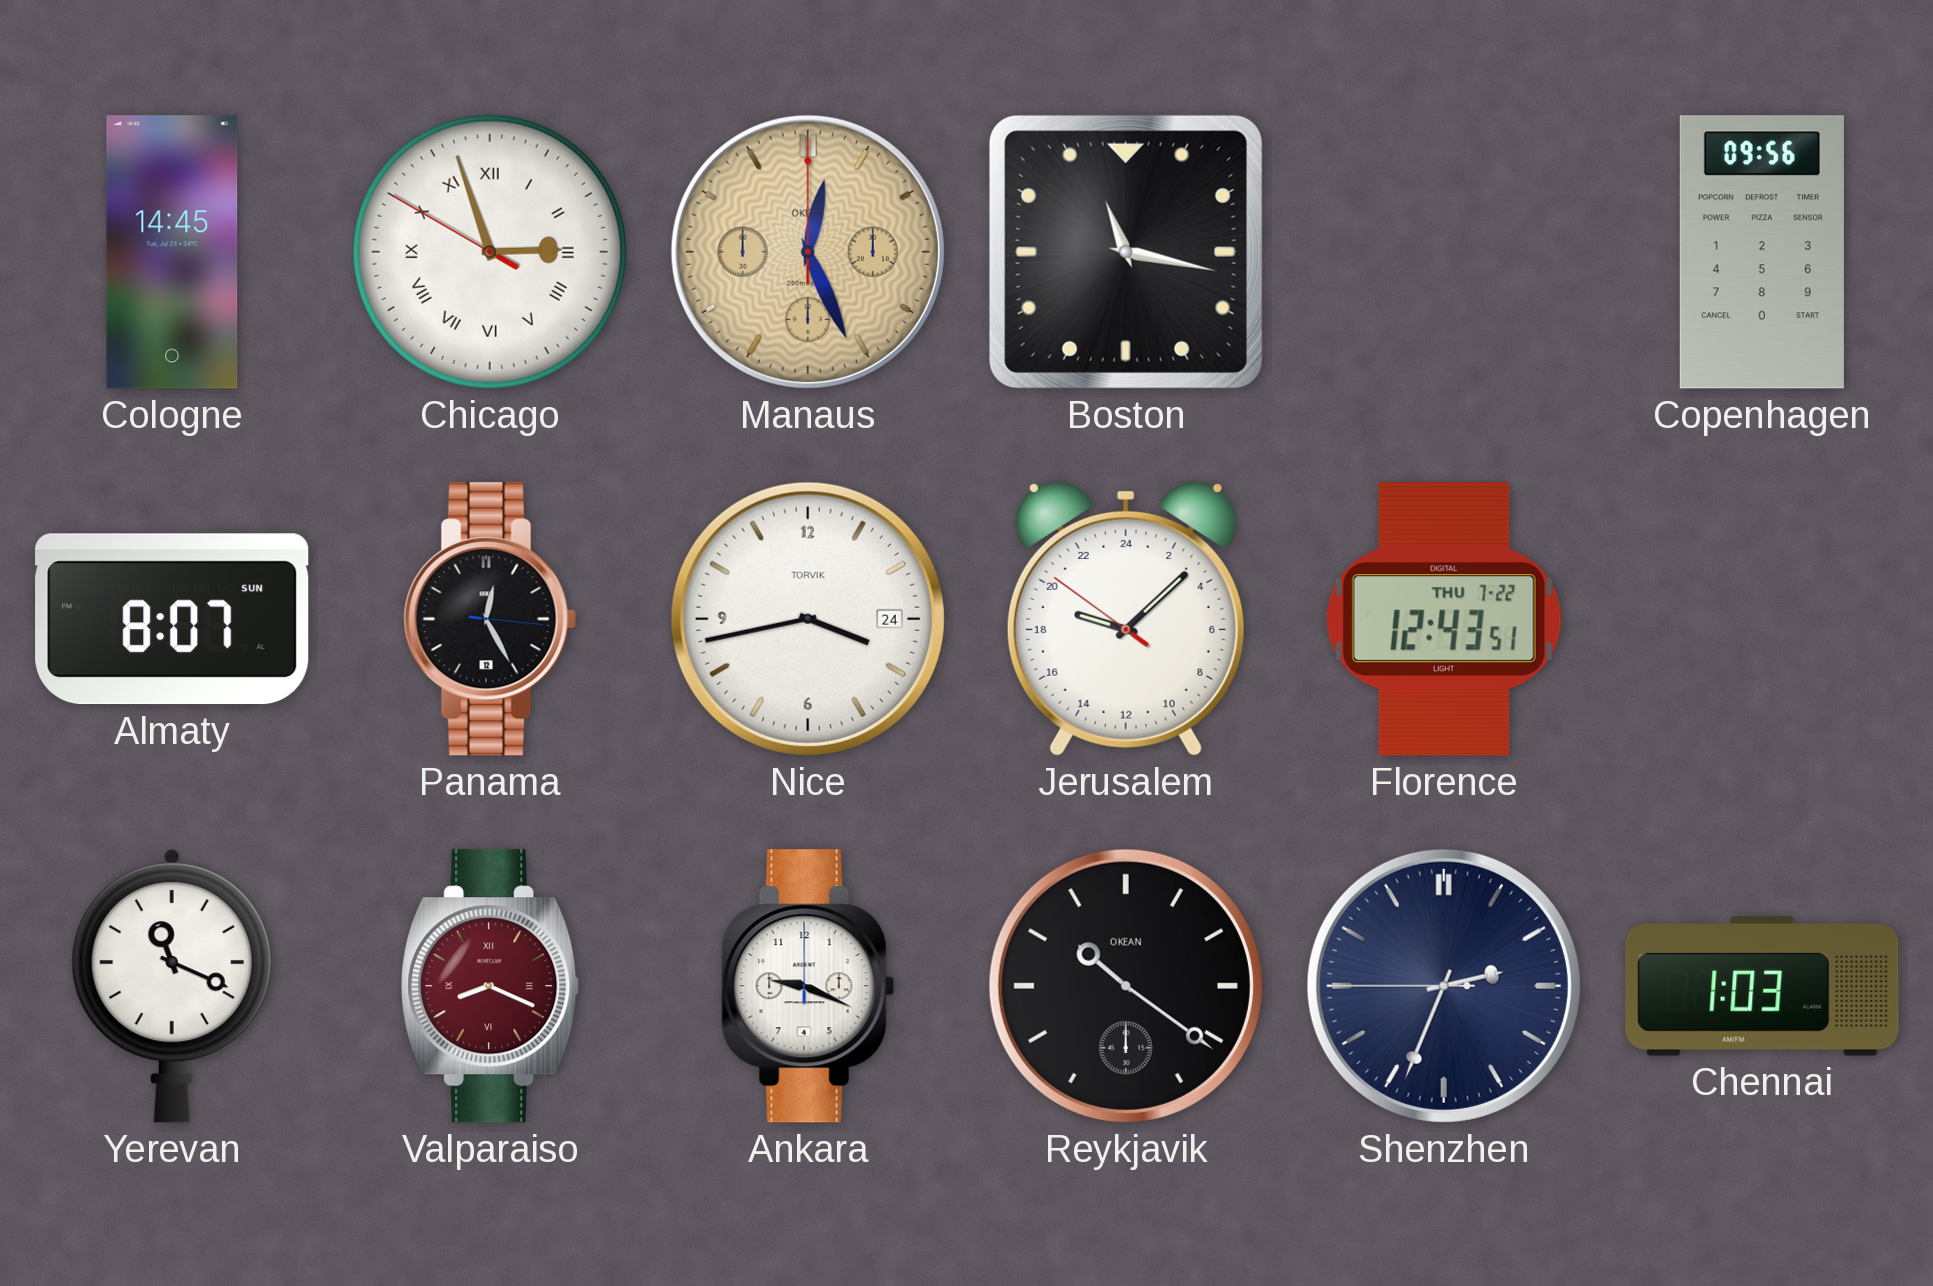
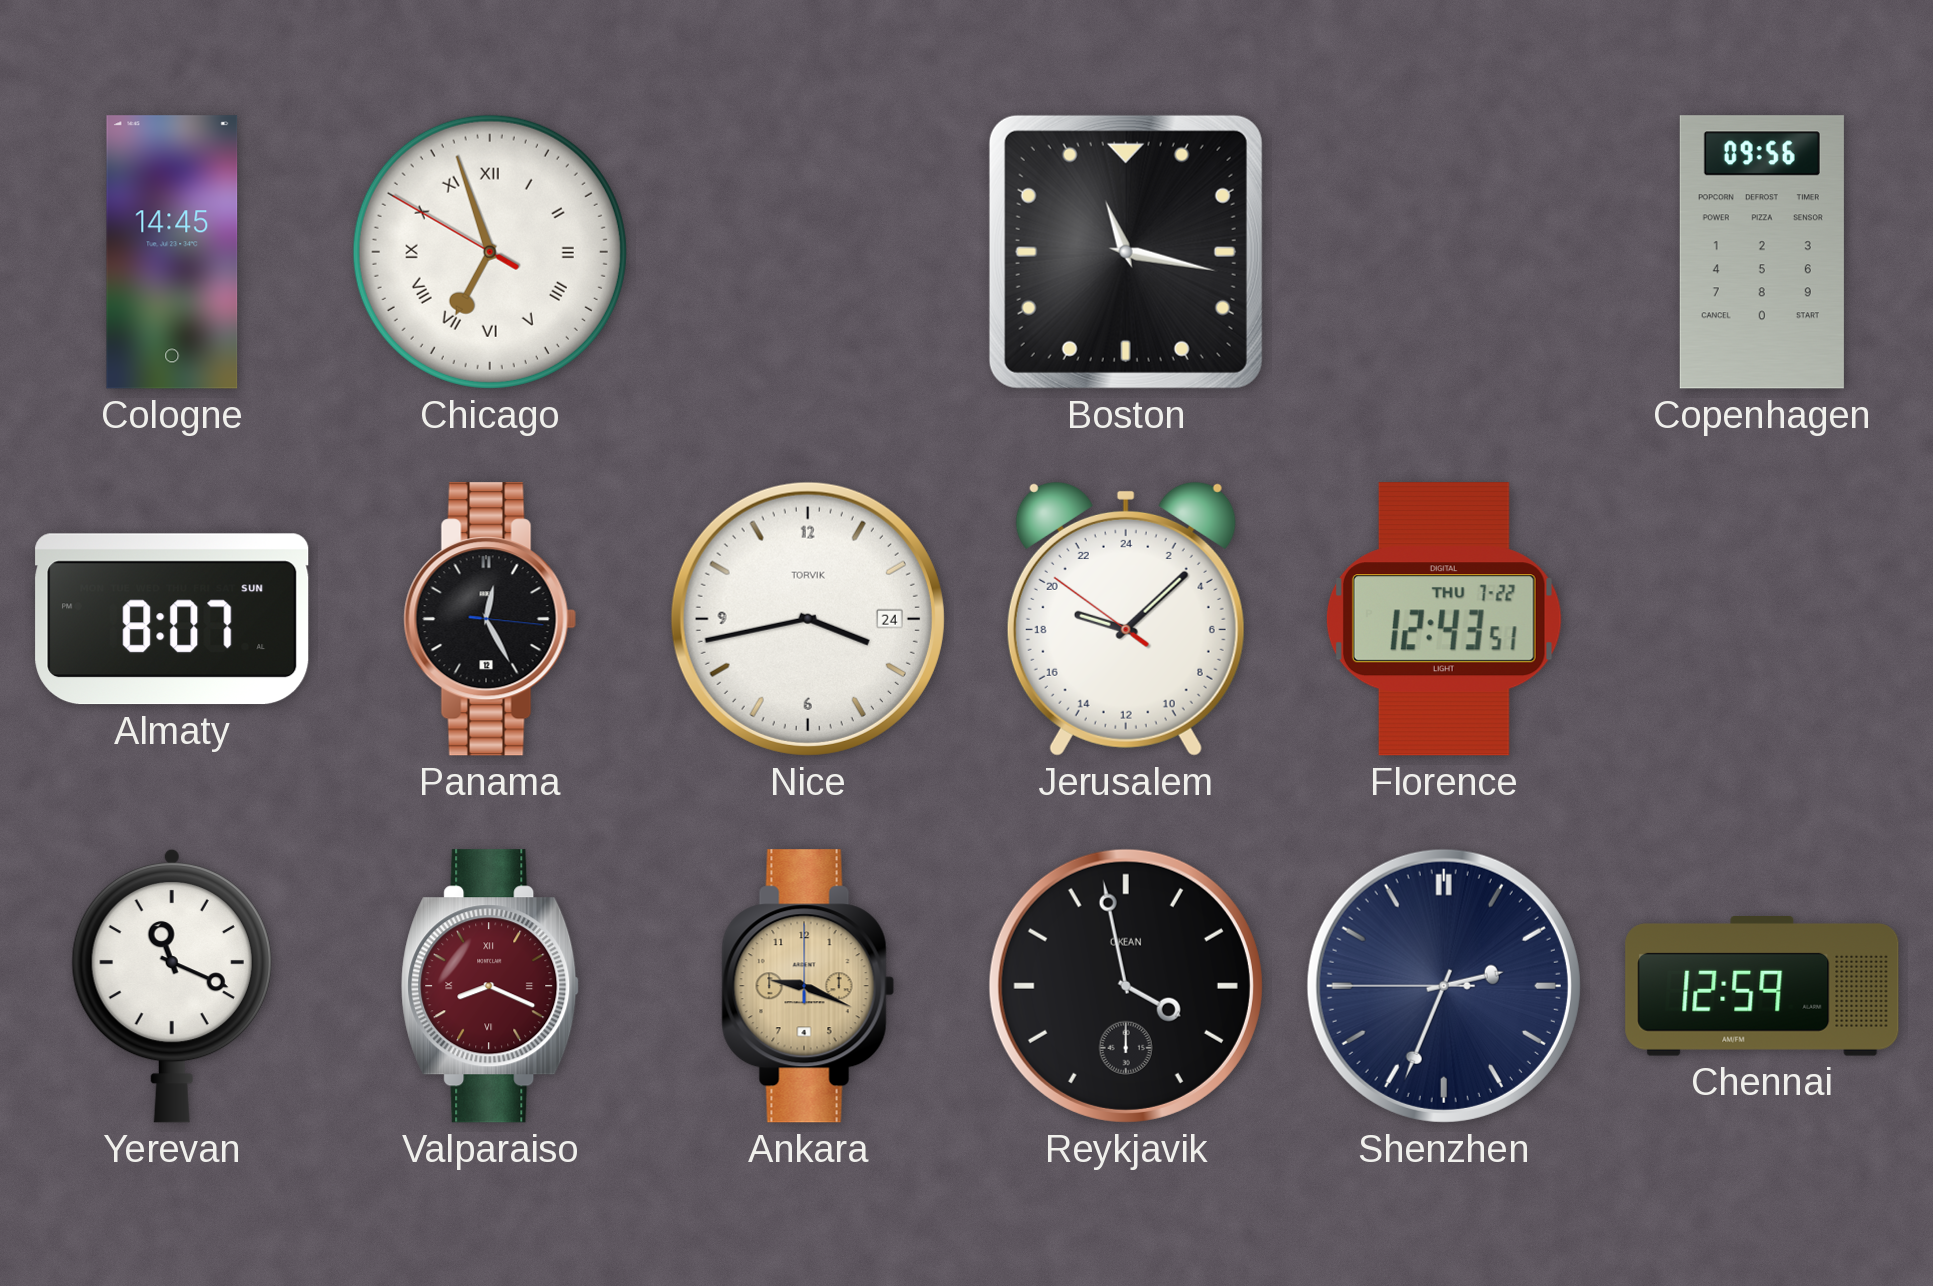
Chicago: 2:56 -> 6:56 (490, 252)
Manaus: 12:26 -> none (808, 252)
Ankara dial: white -> champagne (808, 986)
Reykjavik: 10:21 -> 3:58 (1126, 986)
Chennai: 1:03 -> 12:59 (1762, 987)
